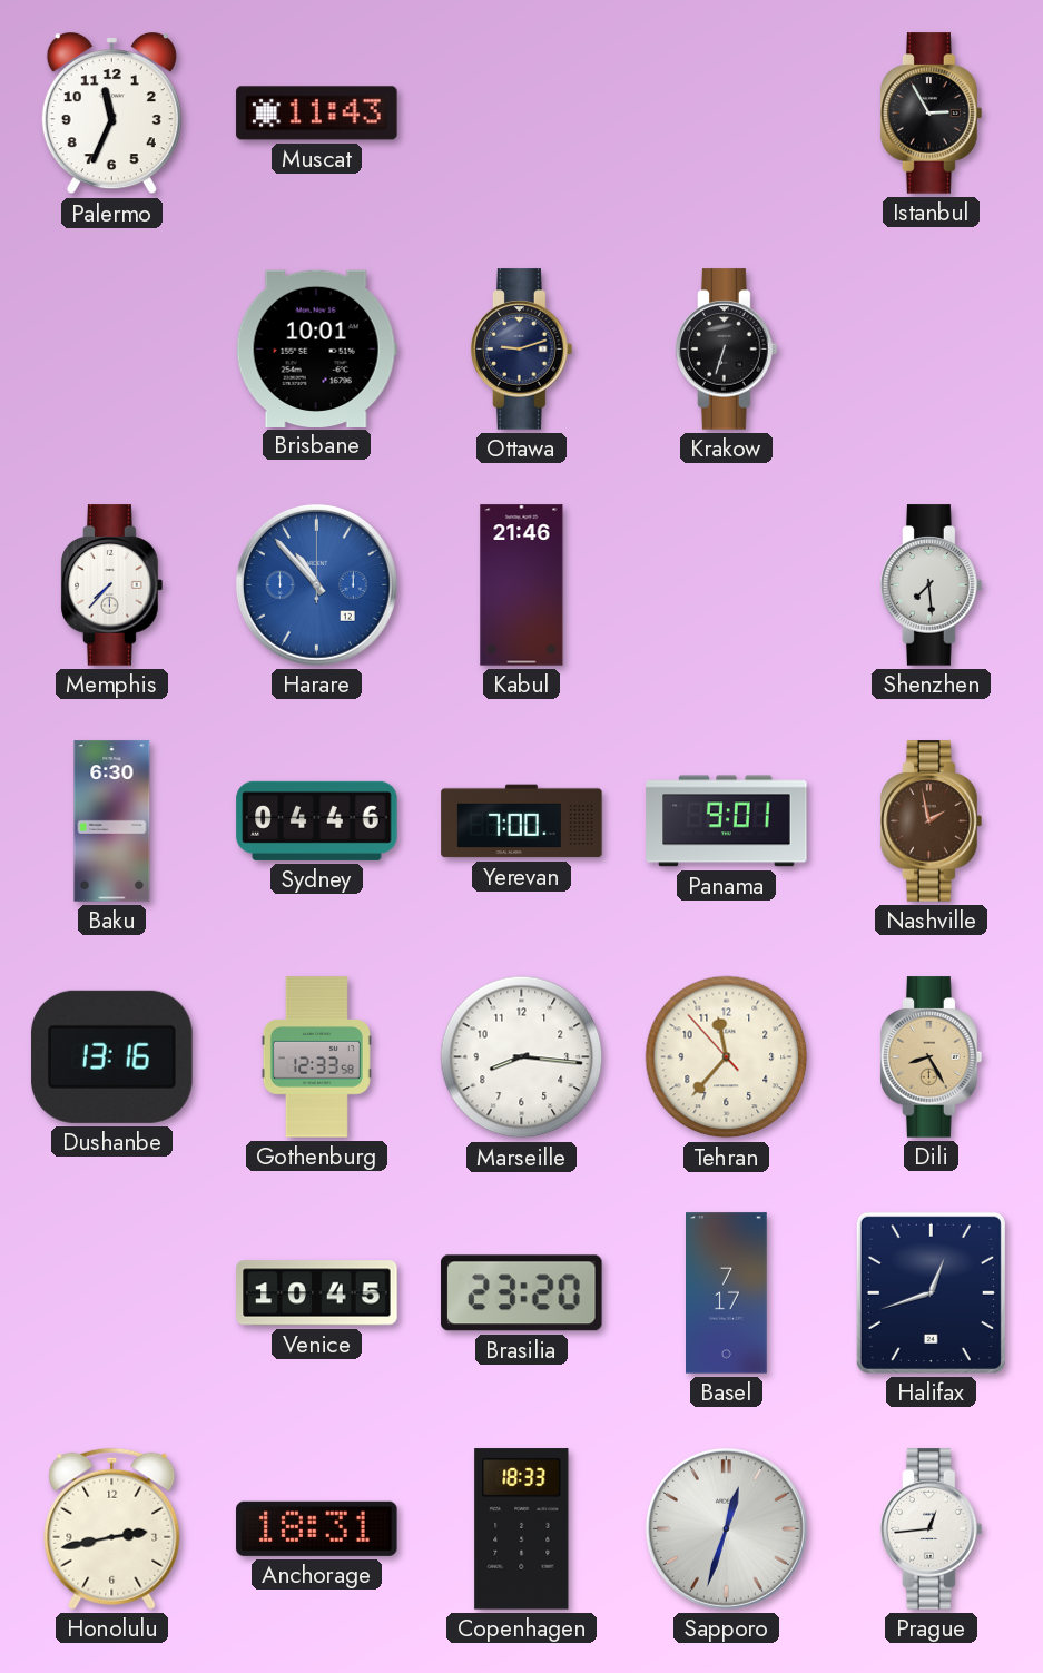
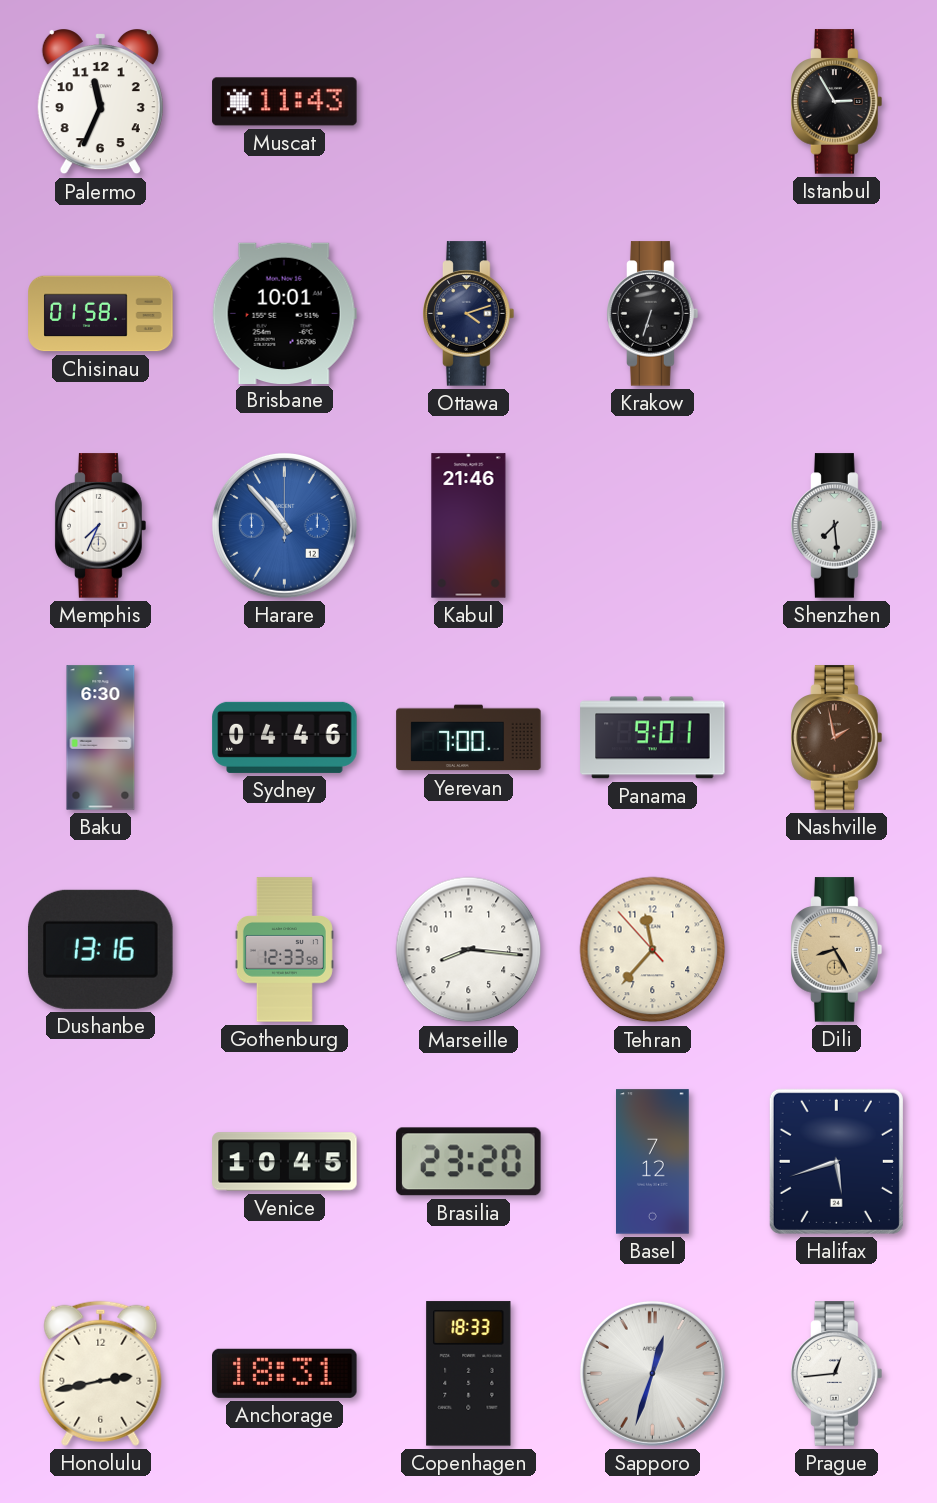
Chisinau: none -> 01:58 (101, 314)
Ottawa: 9:12 -> 4:12 (469, 314)
Memphis: 7:37 -> 7:34 (101, 526)
Basel: 7:17 -> 7:12 (653, 1162)
Halifax: 12:42 -> 5:42 (836, 1161)
